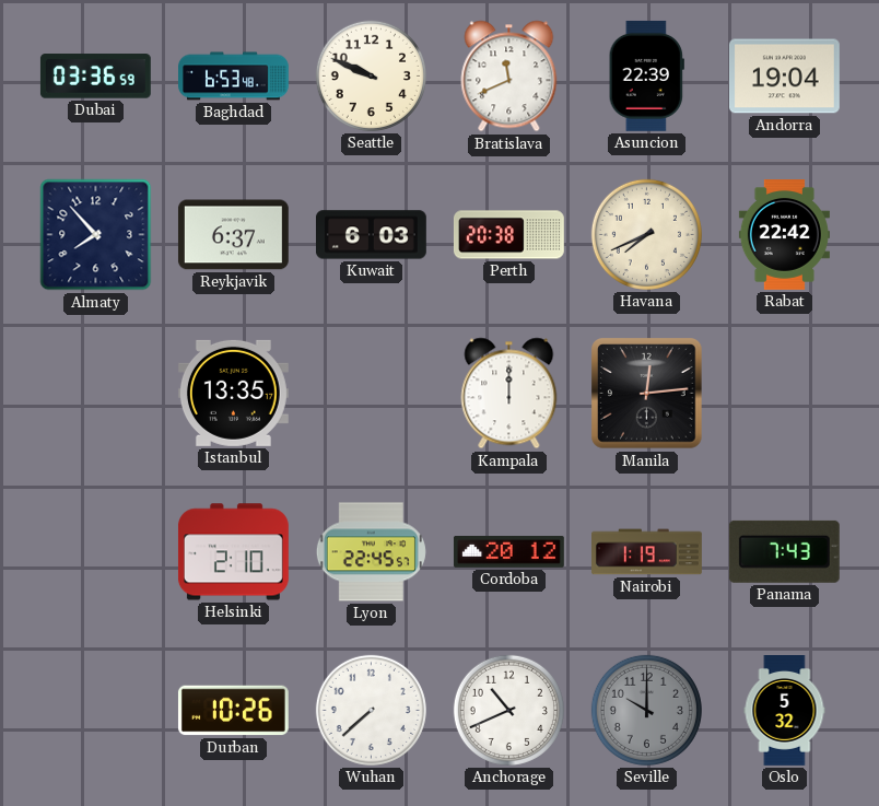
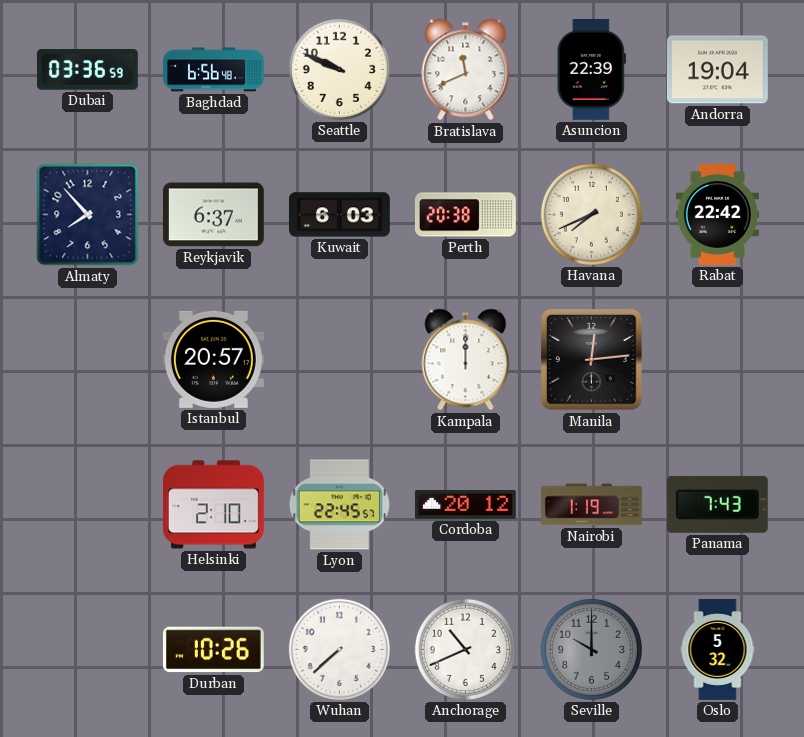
Baghdad: 6:53 -> 6:56 (214, 70)
Istanbul: 13:35 -> 20:57 (213, 359)
